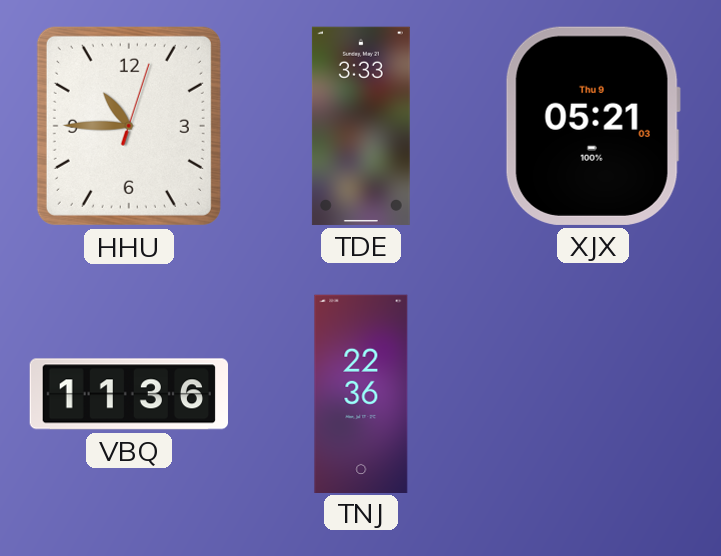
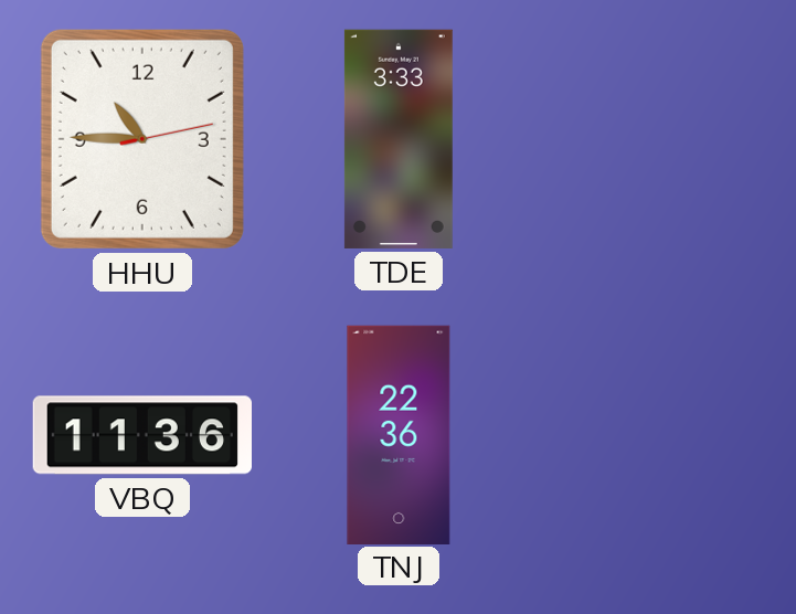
HHU: 10:45:03 -> 10:45:13 (142, 139)
XJX: 05:21 -> none (593, 126)
